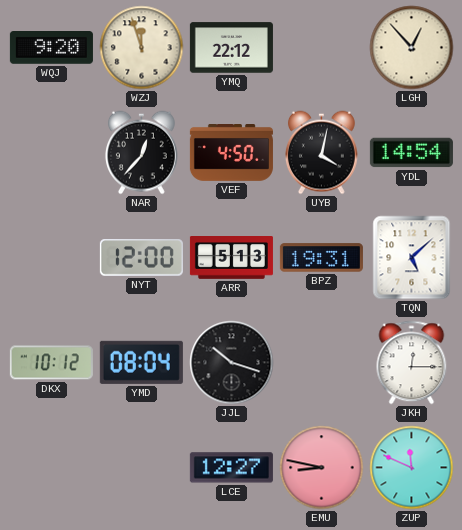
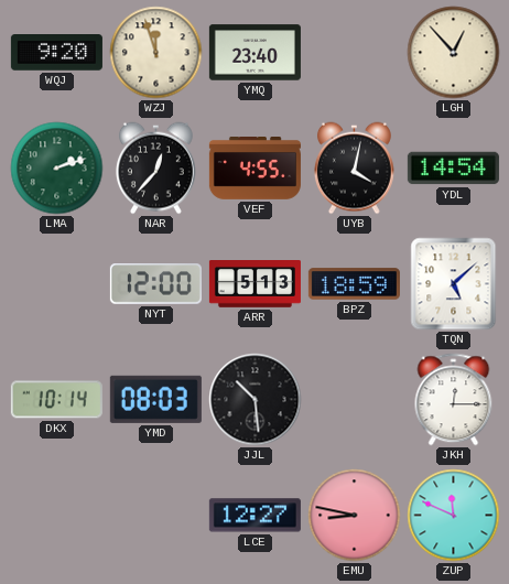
YMQ: 22:12 -> 23:40 (254, 53)
LMA: none -> 2:12 (57, 169)
VEF: 4:50 -> 4:55 (254, 169)
BPZ: 19:31 -> 18:59 (354, 284)
DKX: 10:12 -> 10:14 (56, 400)
YMD: 08:04 -> 08:03 (155, 399)
JJL: 10:18 -> 10:29 (256, 400)
